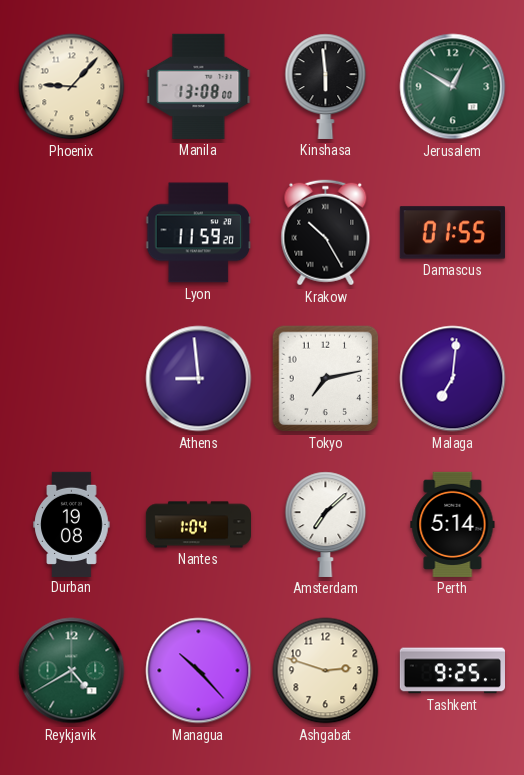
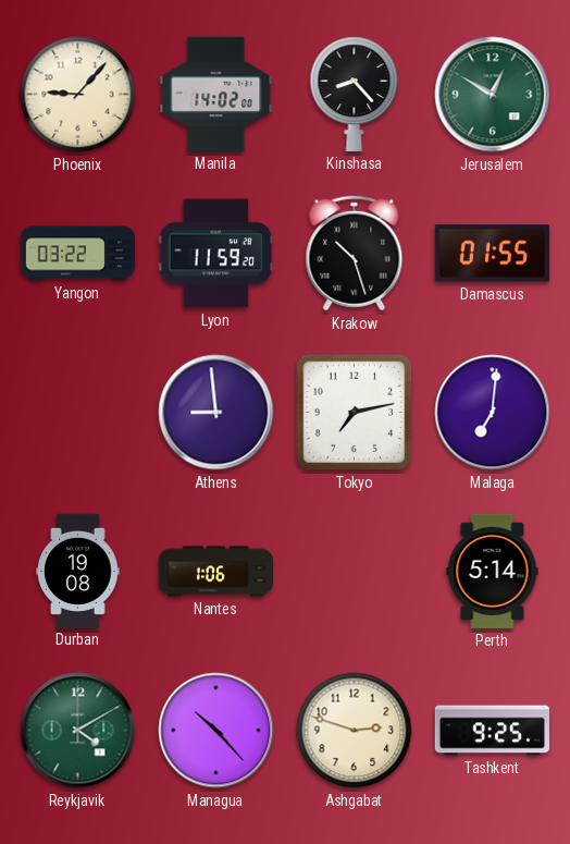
Manila: 13:08 -> 14:02 (216, 94)
Kinshasa: 5:59 -> 8:23 (355, 94)
Yangon: none -> 03:22 (77, 254)
Krakow: 10:25 -> 10:27 (355, 254)
Nantes: 1:04 -> 1:06 (215, 572)
Amsterdam: 7:08 -> none (326, 524)
Reykjavik: 4:40 -> 4:10 (78, 731)
